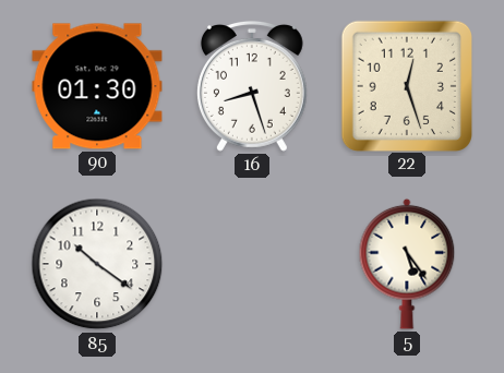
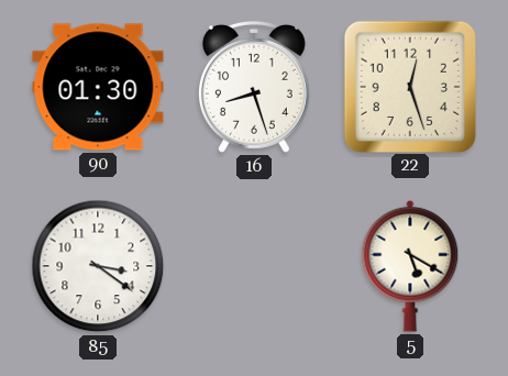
85: 10:21 -> 3:21 (98, 266)
5: 5:24 -> 5:20 (410, 266)
